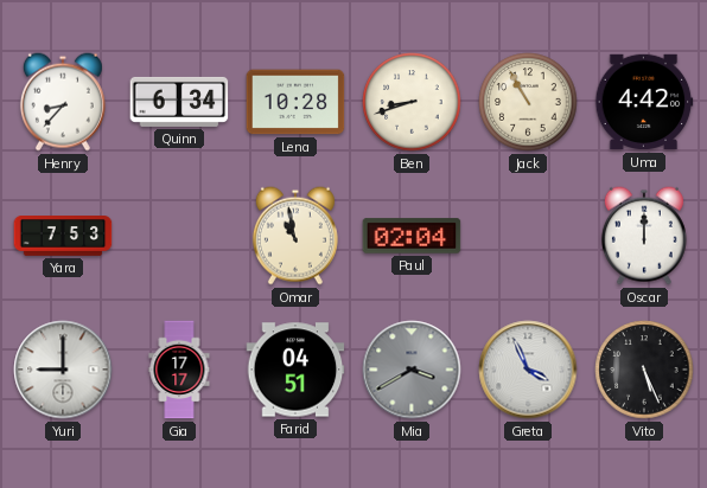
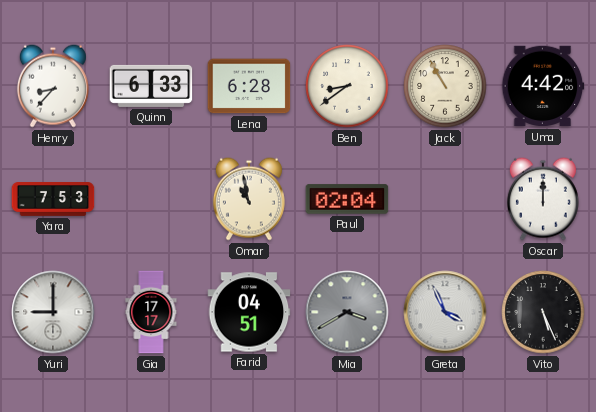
Quinn: 6:34 -> 6:33 (151, 86)
Lena: 10:28 -> 6:28 (249, 86)
Ben: 8:42 -> 8:39 (347, 86)
